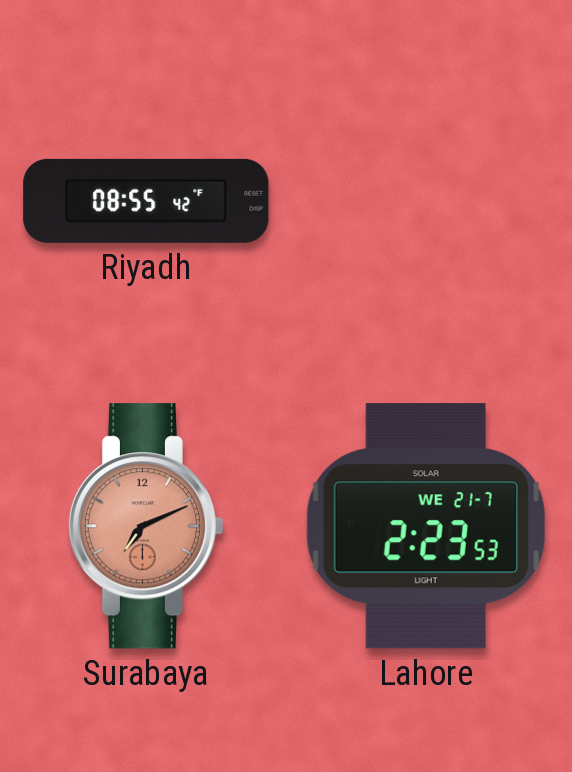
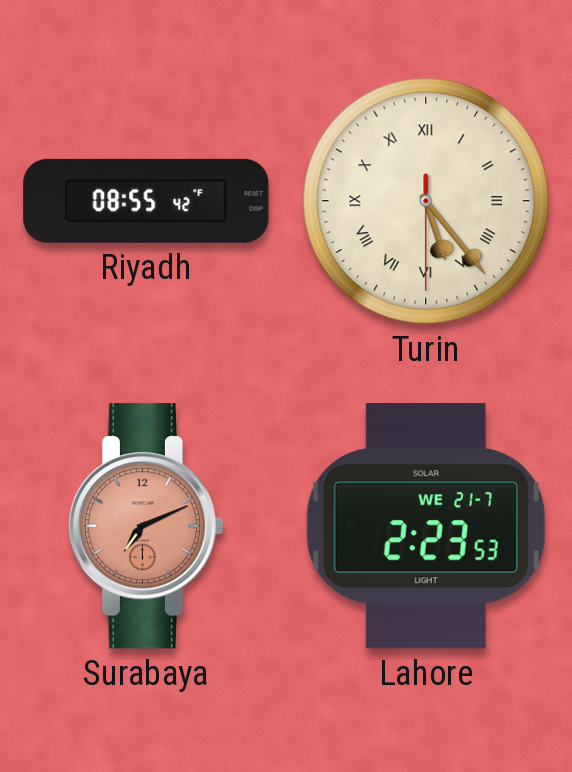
Turin: none -> 5:23 (426, 201)
